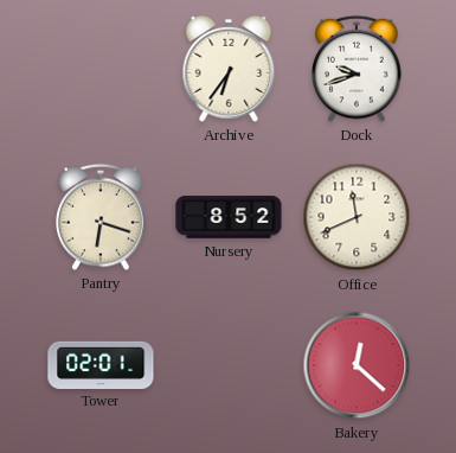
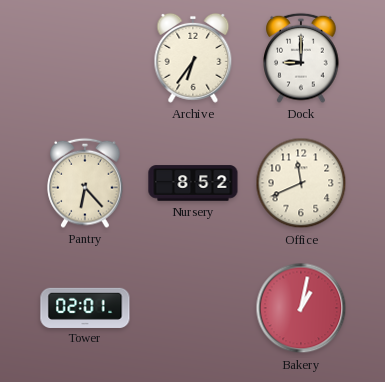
Dock: 9:42 -> 9:00 (301, 58)
Pantry: 6:18 -> 6:23 (85, 183)
Bakery: 12:22 -> 1:02 (301, 308)
